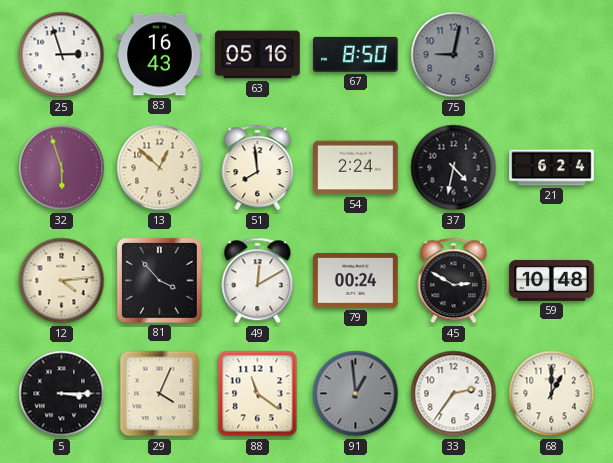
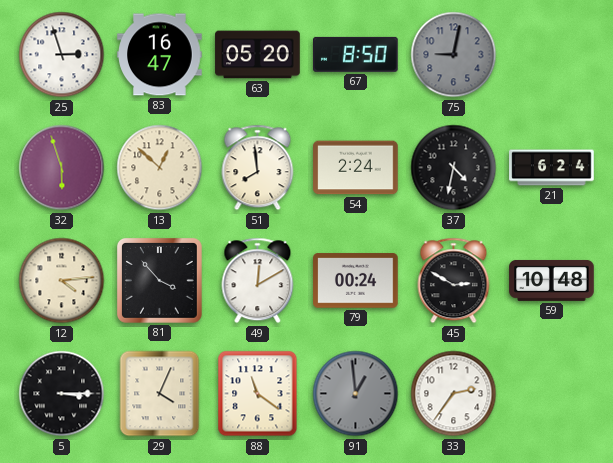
83: 16:43 -> 16:47 (160, 55)
63: 05:16 -> 05:20 (258, 55)
68: 1:00 -> none (552, 394)
